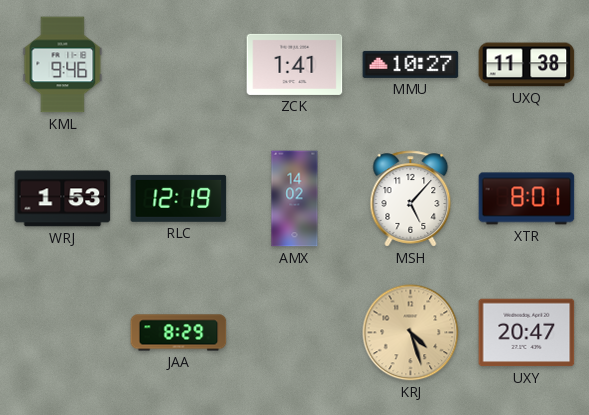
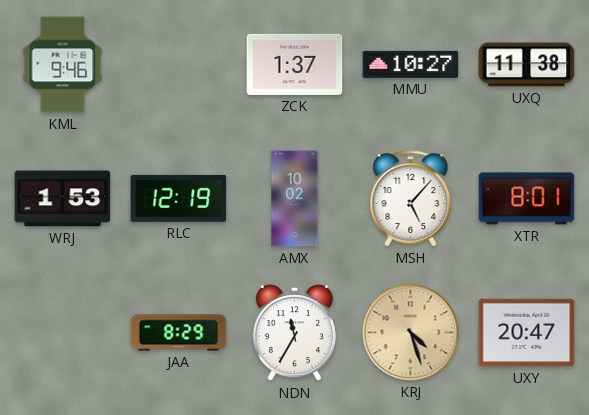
ZCK: 1:41 -> 1:37 (295, 64)
AMX: 14:02 -> 10:02 (295, 199)
NDN: none -> 11:35 (294, 333)
